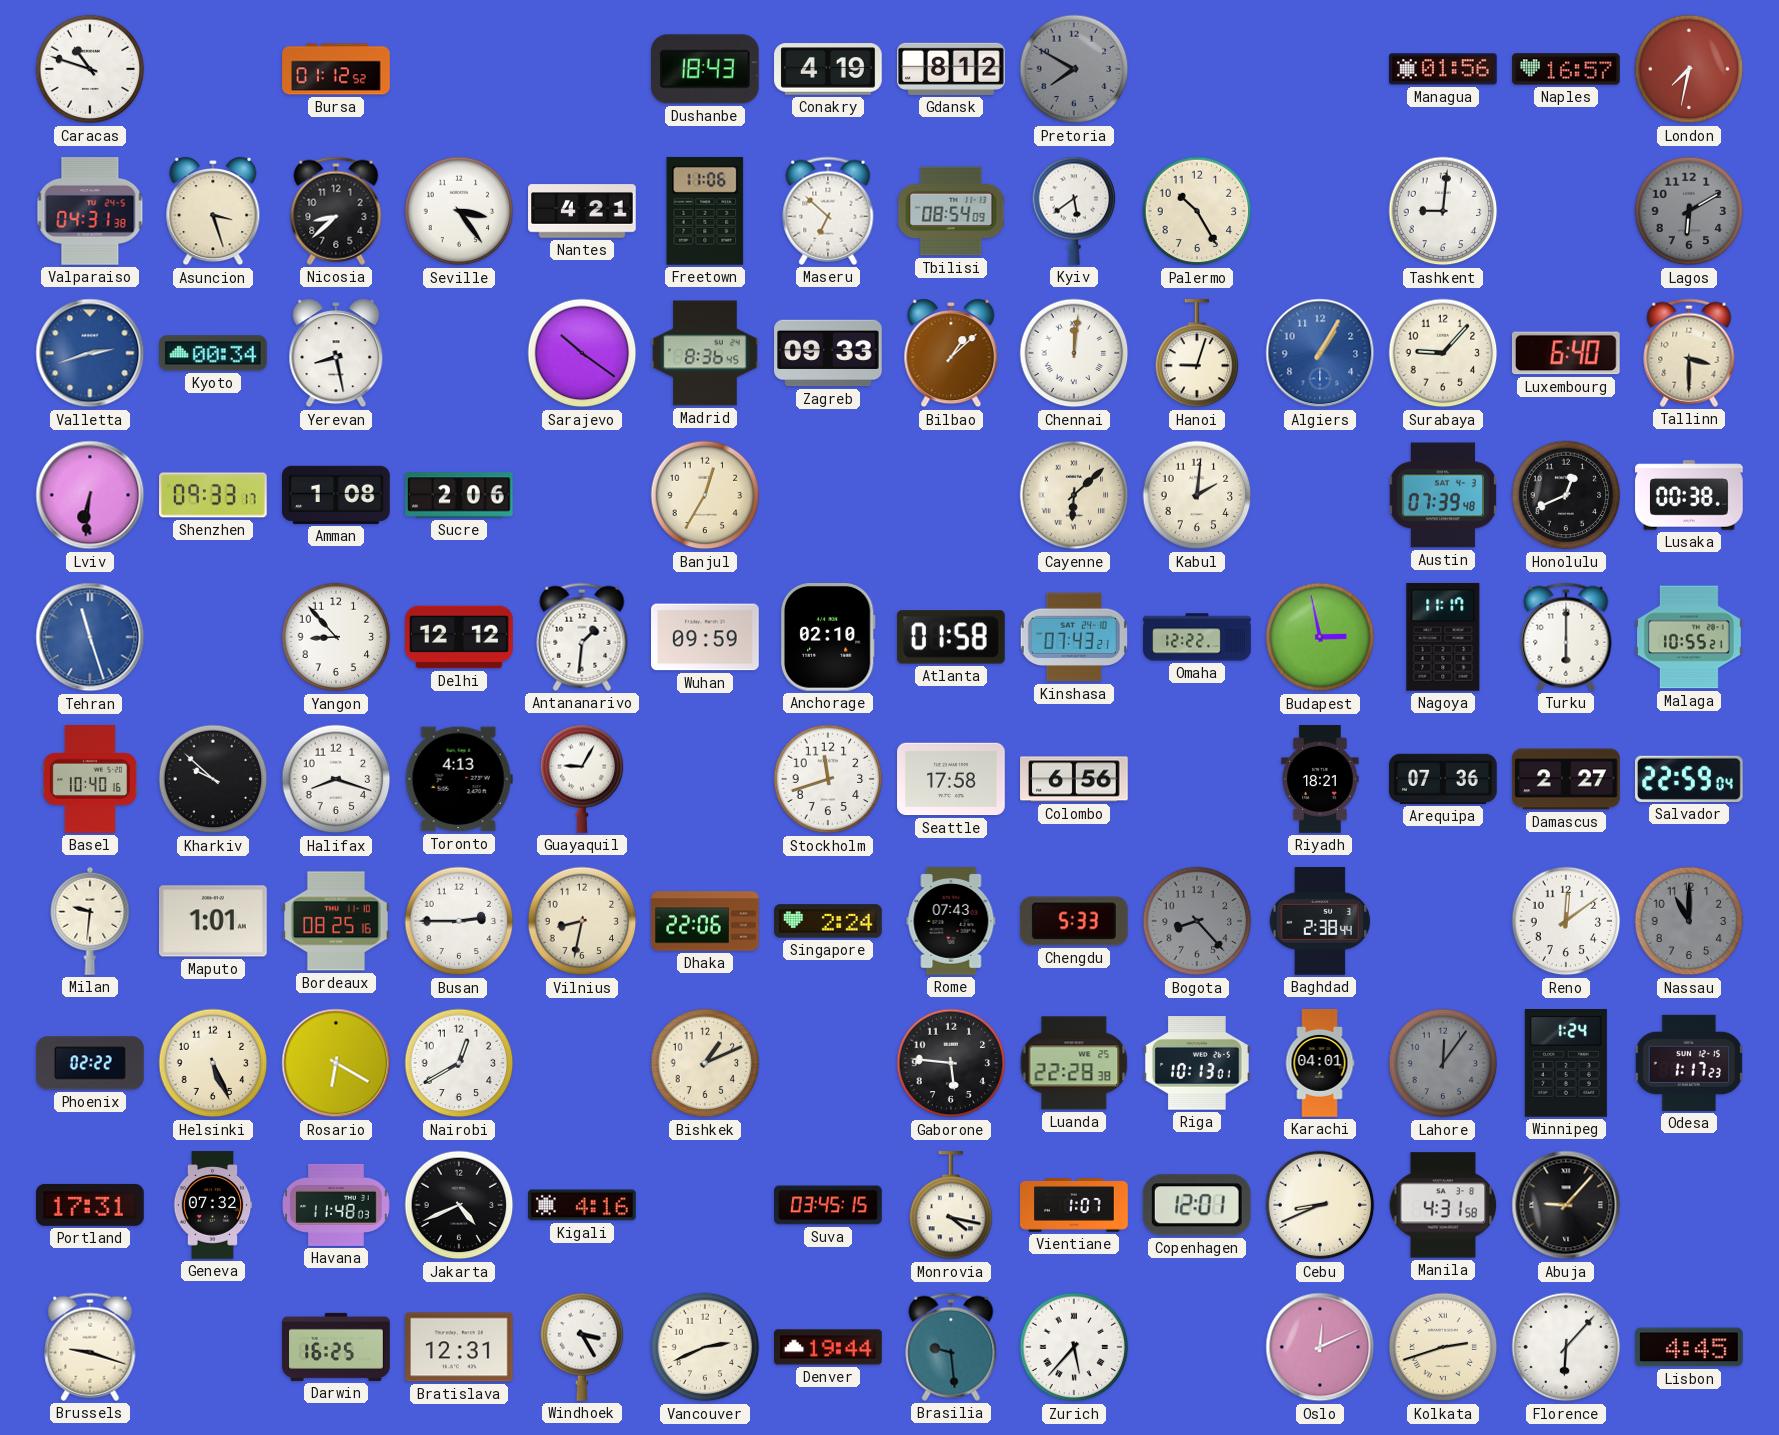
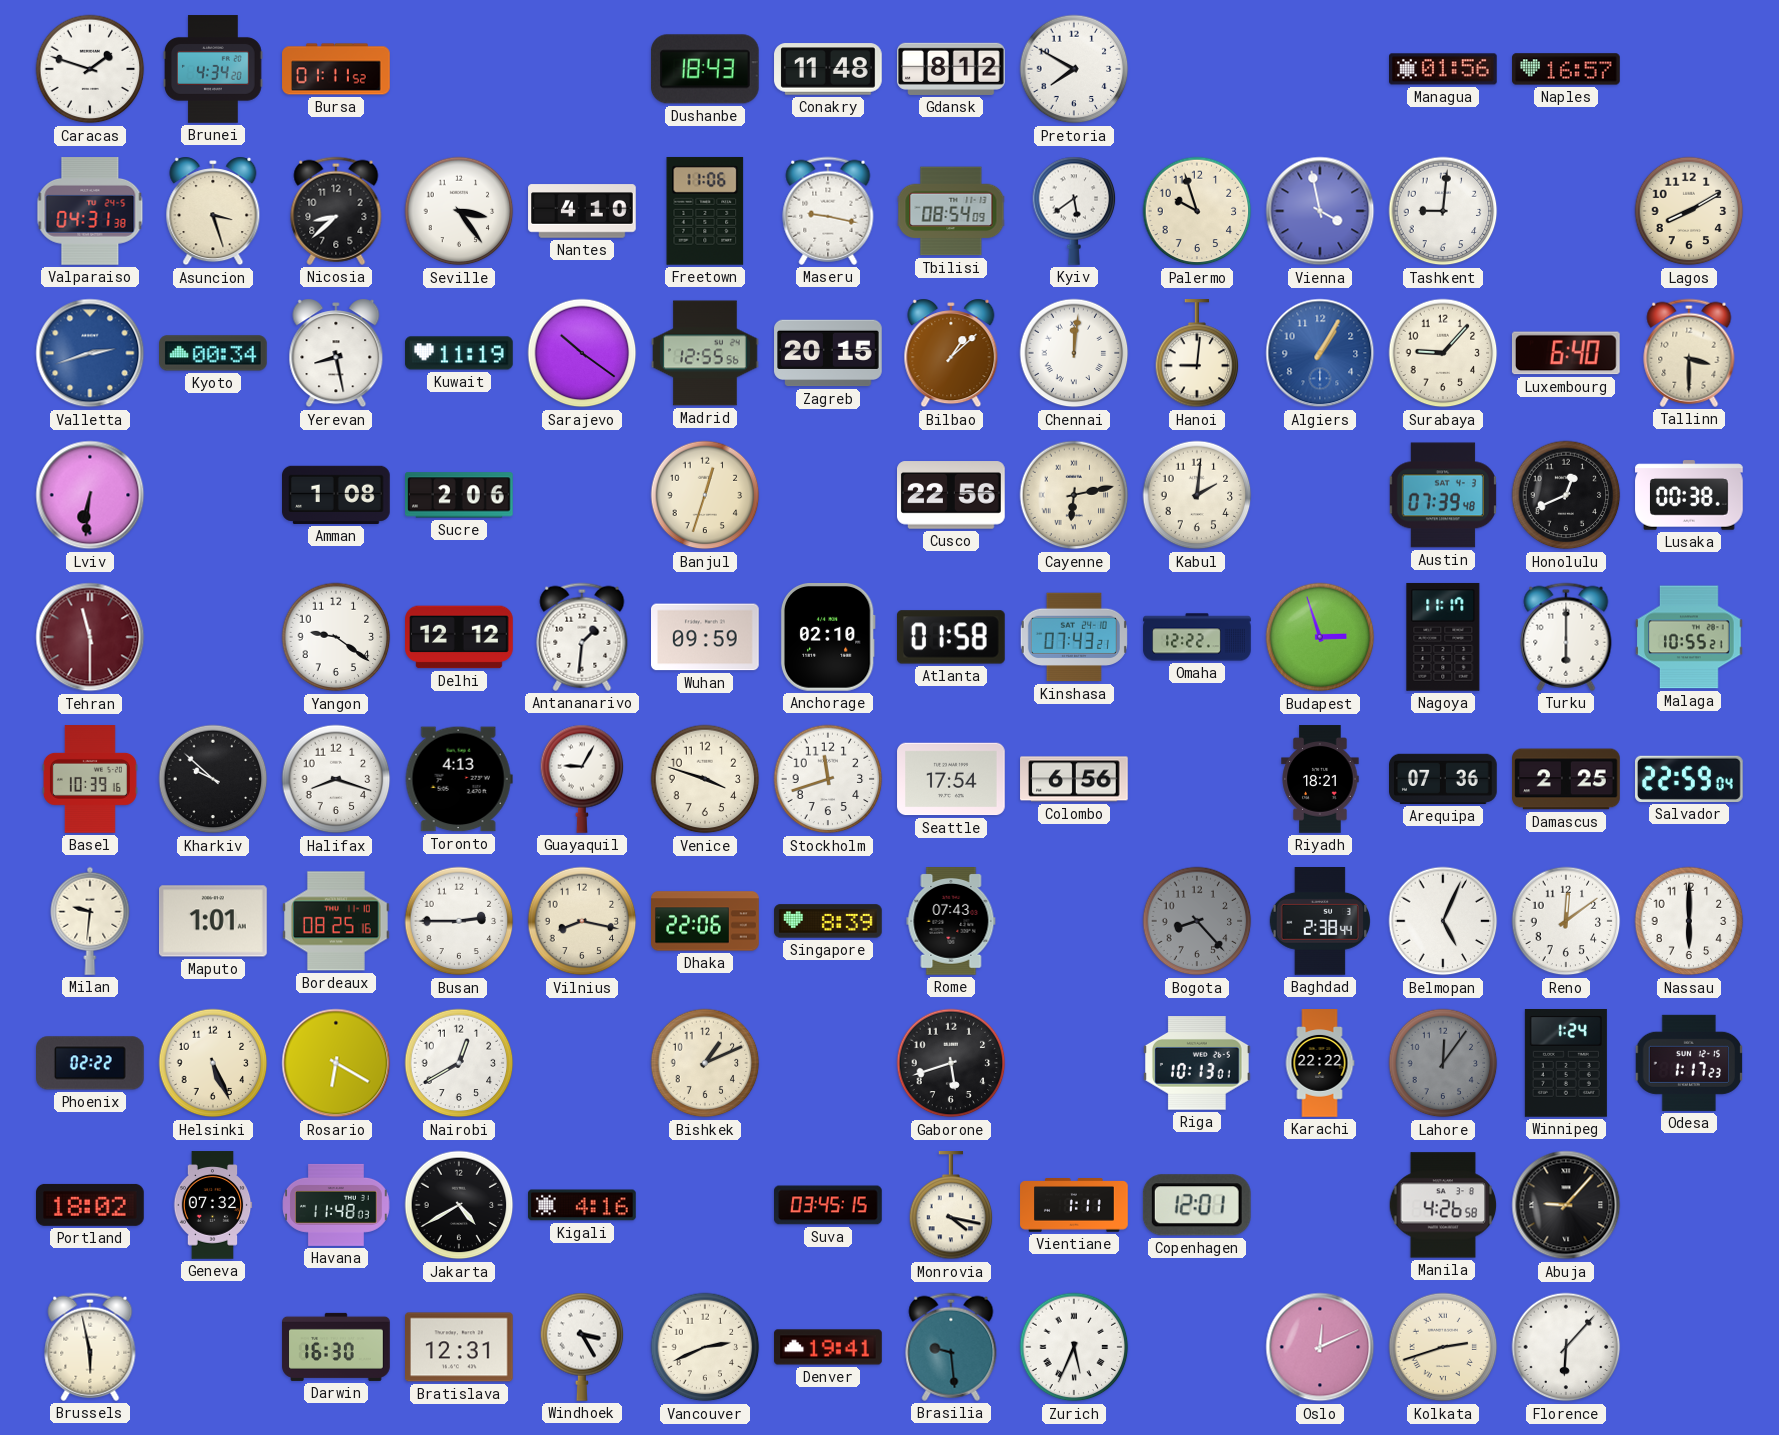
Caracas: 10:48 -> 1:48 (90, 69)
Brunei: none -> 4:34 (213, 69)
Bursa: 01:12 -> 01:11 (336, 69)
Conakry: 4:19 -> 11:48 (828, 69)
Pretoria dial: grey -> white (1074, 69)
London: 7:32 -> none (1689, 69)
Nantes: 4:21 -> 4:10 (582, 211)
Maseru: 6:52 -> 9:17 (828, 211)
Palermo: 10:25 -> 9:57 (1197, 211)
Vienna: none -> 3:58 (1320, 211)
Lagos: 6:10 -> 8:10 (1689, 211)
Lagos dial: grey -> cream (1689, 211)
Kuwait: none -> 11:19 (459, 353)
Madrid: 8:36 -> 12:55 (705, 353)
Zagreb: 09:33 -> 20:15 (828, 353)
Hanoi: 9:03 -> 9:01 (1197, 354)
Shenzhen: 09:33 -> none (213, 495)
Banjul: 12:35 -> 12:33 (705, 495)
Cusco: none -> 22:56 (952, 495)
Cayenne: 6:08 -> 6:13 (1074, 495)
Tehran: 11:27 -> 11:30 (90, 637)
Tehran dial: blue -> burgundy (90, 637)
Yangon: 8:53 -> 9:21 (336, 637)
Budapest: 2:58 -> 2:57 (1320, 637)
Basel: 10:40 -> 10:39 (90, 779)
Venice: none -> 3:48 (705, 779)
Seattle: 17:58 -> 17:54 (951, 779)
Damascus: 2:27 -> 2:25 (1566, 779)
Vilnius: 8:32 -> 8:17 (582, 921)
Singapore: 2:24 -> 8:39 (828, 921)
Chengdu: 5:33 -> none (1074, 921)
Belmopan: none -> 5:04 (1443, 921)
Nassau: 11:00 -> 6:00 (1689, 921)
Nassau dial: grey -> white (1689, 921)
Gaborone: 5:46 -> 5:42 (951, 1063)
Luanda: 22:28 -> none (1074, 1063)
Karachi: 04:01 -> 22:22 (1320, 1063)
Portland: 17:31 -> 18:02 (91, 1205)
Jakarta: 4:41 -> 4:40 (459, 1205)
Vientiane: 1:07 -> 1:11 (1074, 1205)
Cebu: 8:41 -> none (1320, 1205)
Manila: 4:31 -> 4:26 (1443, 1205)
Brussels: 9:18 -> 5:58 (90, 1347)
Darwin: 16:25 -> 16:30 (336, 1347)
Denver: 19:44 -> 19:41 (828, 1347)
Zurich: 5:37 -> 5:34 (1074, 1347)
Lisbon: 4:45 -> none (1690, 1347)
